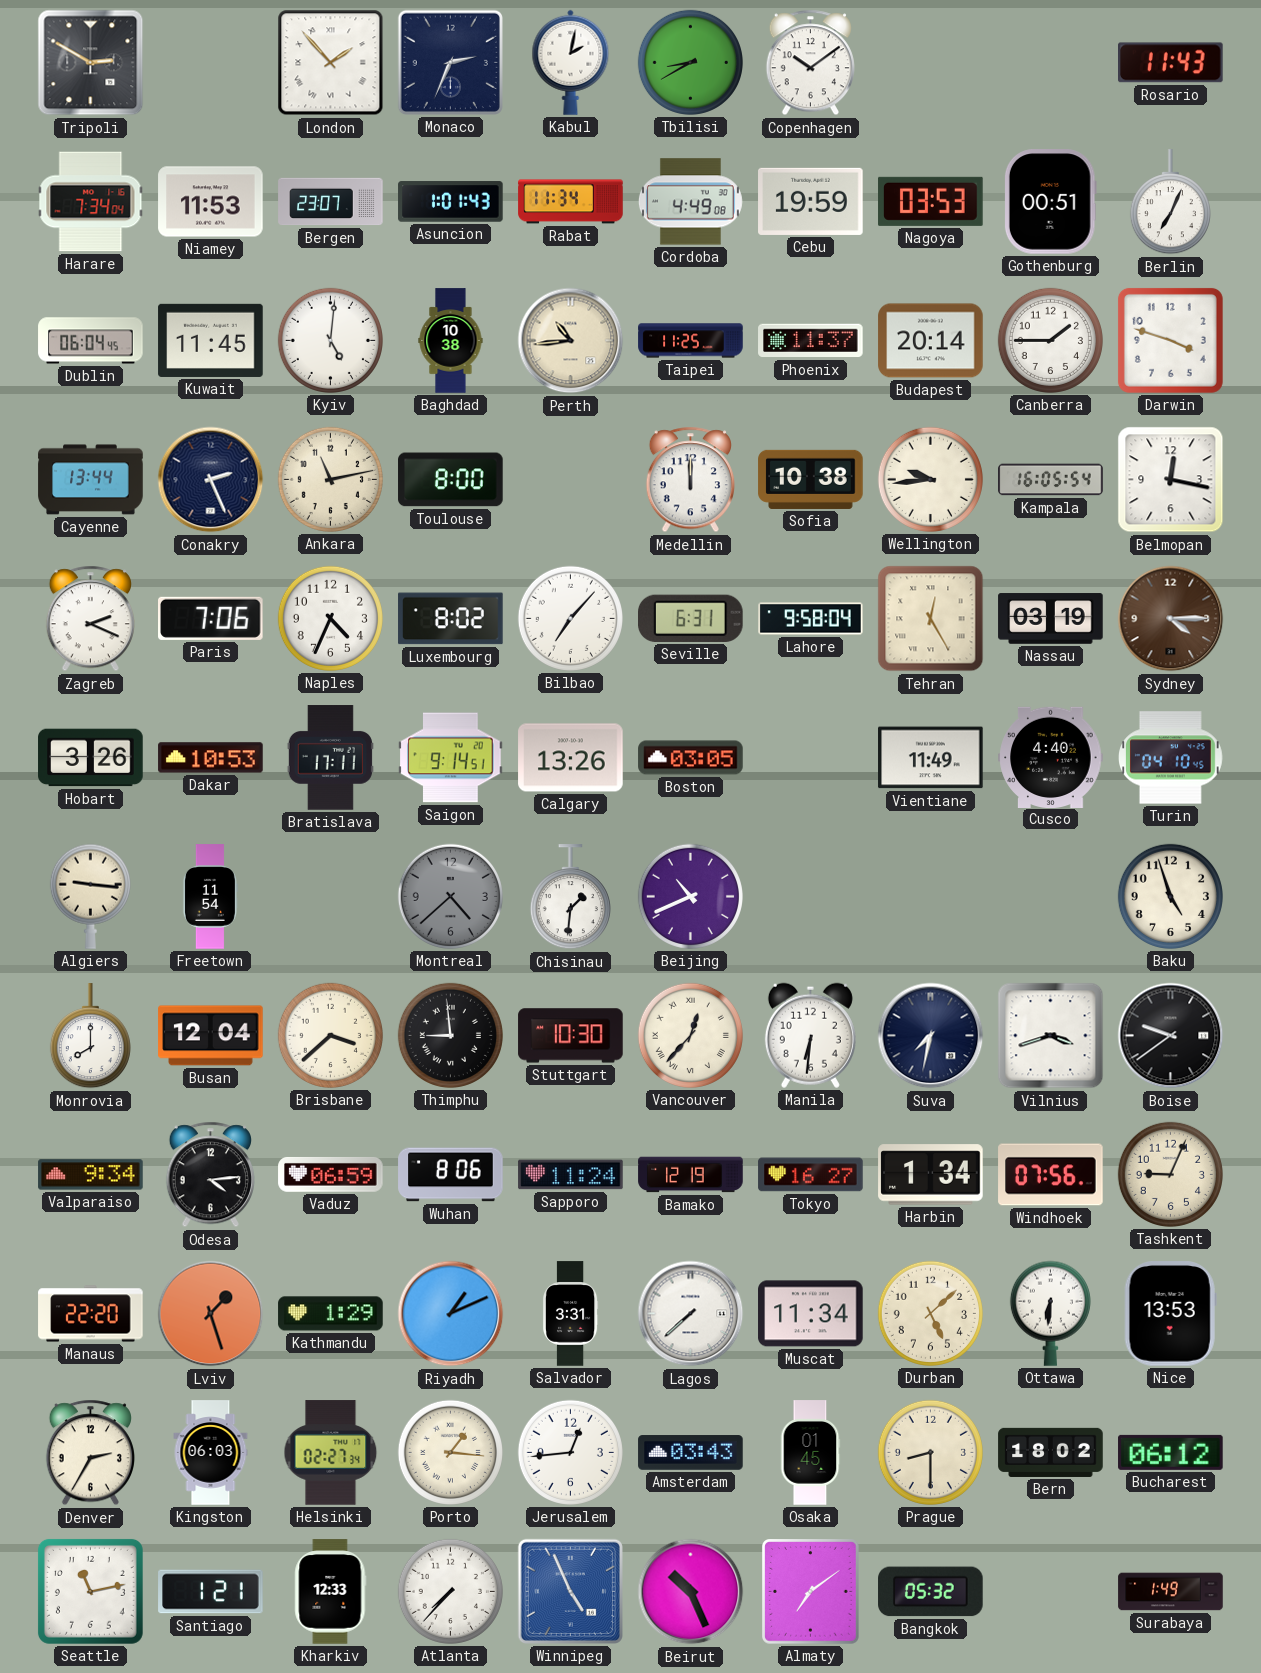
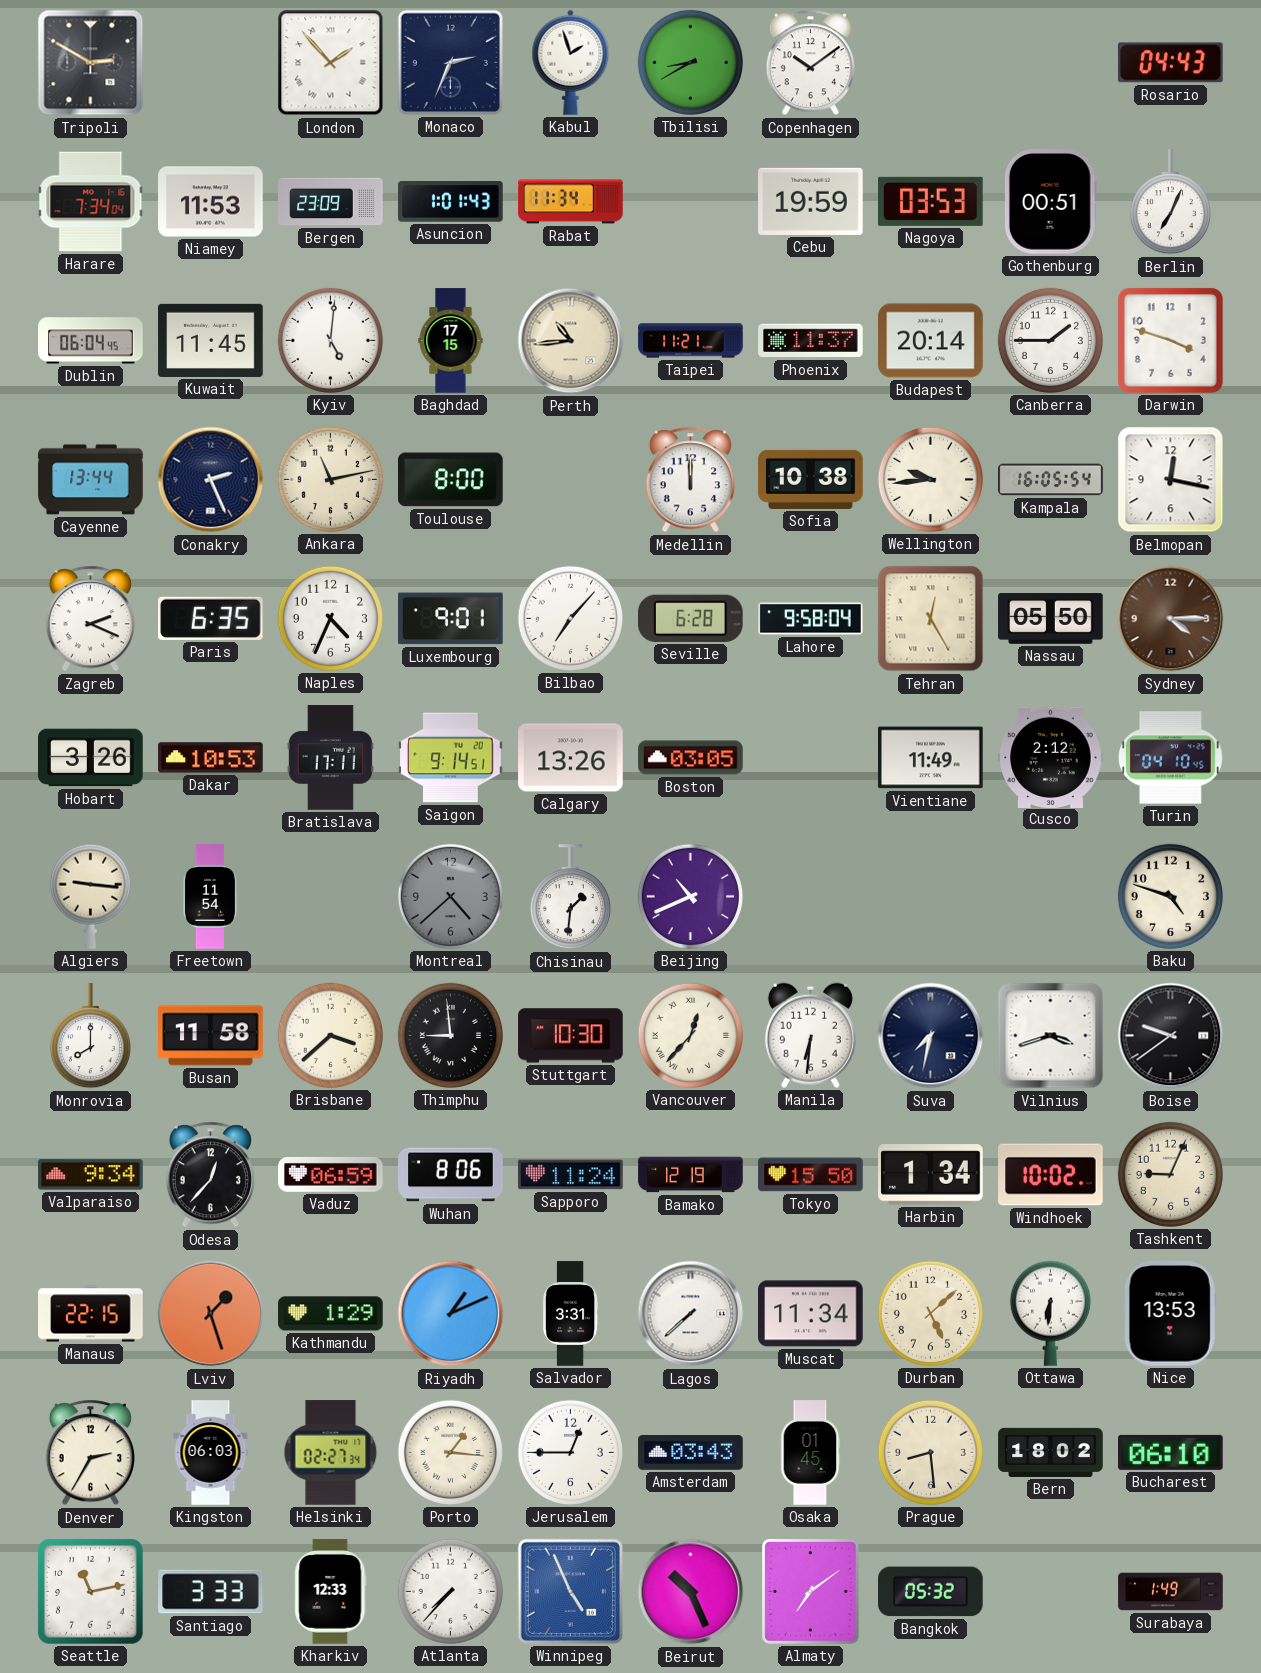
Kabul: 2:02 -> 1:57 (571, 62)
Rosario: 11:43 -> 04:43 (1171, 63)
Bergen: 23:07 -> 23:09 (331, 202)
Cordoba: 4:49 -> none (690, 202)
Baghdad: 10:38 -> 17:15 (451, 341)
Taipei: 11:25 -> 11:21 (691, 341)
Paris: 7:06 -> 6:35 (211, 618)
Luxembourg: 8:02 -> 9:01 (451, 619)
Seville: 6:31 -> 6:28 (691, 618)
Nassau: 03:19 -> 05:50 (1051, 619)
Cusco: 4:40 -> 2:12 (1051, 757)
Baku: 4:57 -> 4:48 (1170, 896)
Busan: 12:04 -> 11:58 (211, 1036)
Odesa: 4:14 -> 12:37 (210, 1175)
Tokyo: 16:27 -> 15:50 (811, 1175)
Windhoek: 07:56 -> 10:02 (1051, 1175)
Manaus: 22:20 -> 22:15 (91, 1314)
Jerusalem: 12:44 -> 12:45 (570, 1452)
Prague: 8:30 -> 8:29 (930, 1452)
Bucharest: 06:12 -> 06:10 (1171, 1452)
Santiago: 1:21 -> 3:33 (211, 1592)
